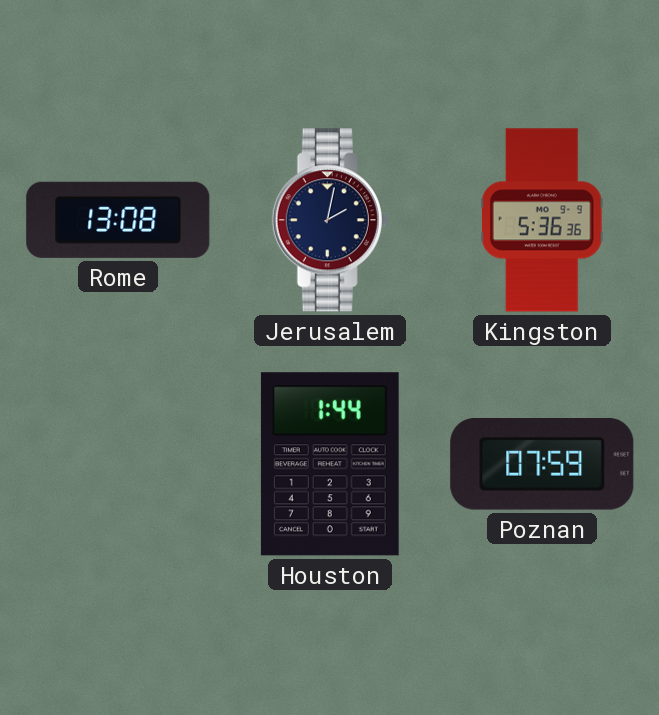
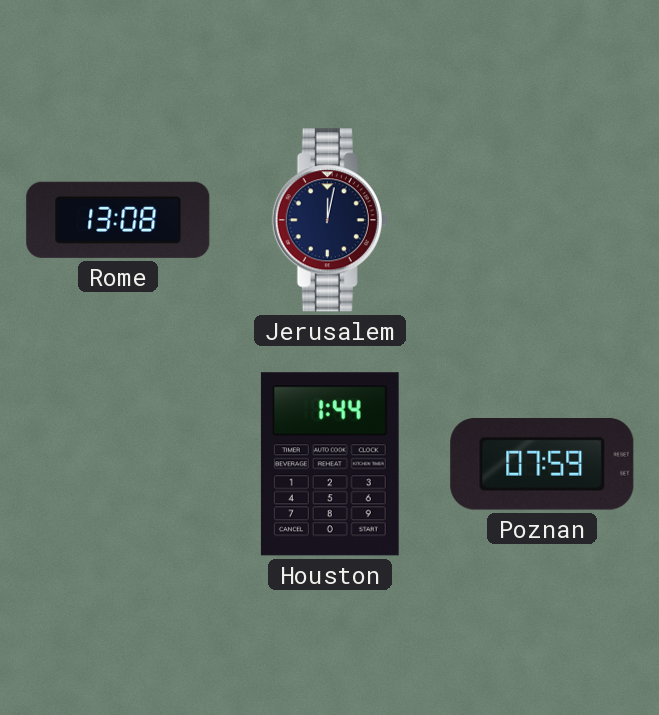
Jerusalem: 2:02 -> 12:02 (330, 220)
Kingston: 5:36 -> none (542, 220)
